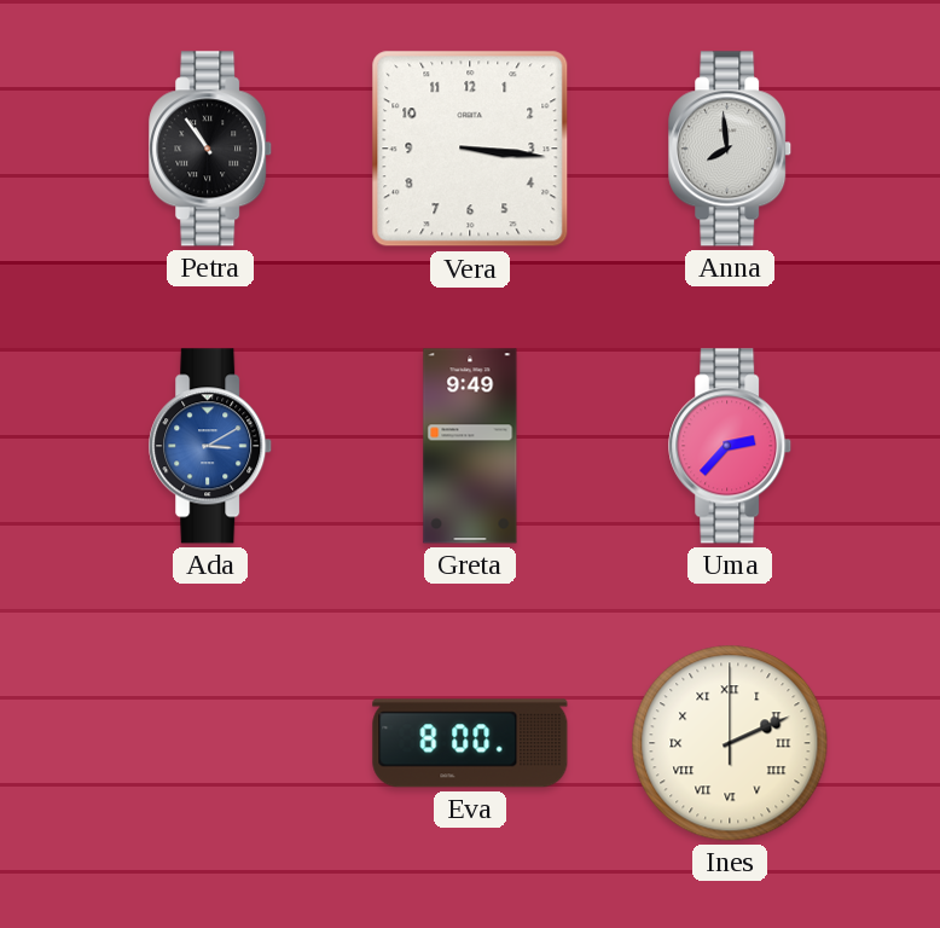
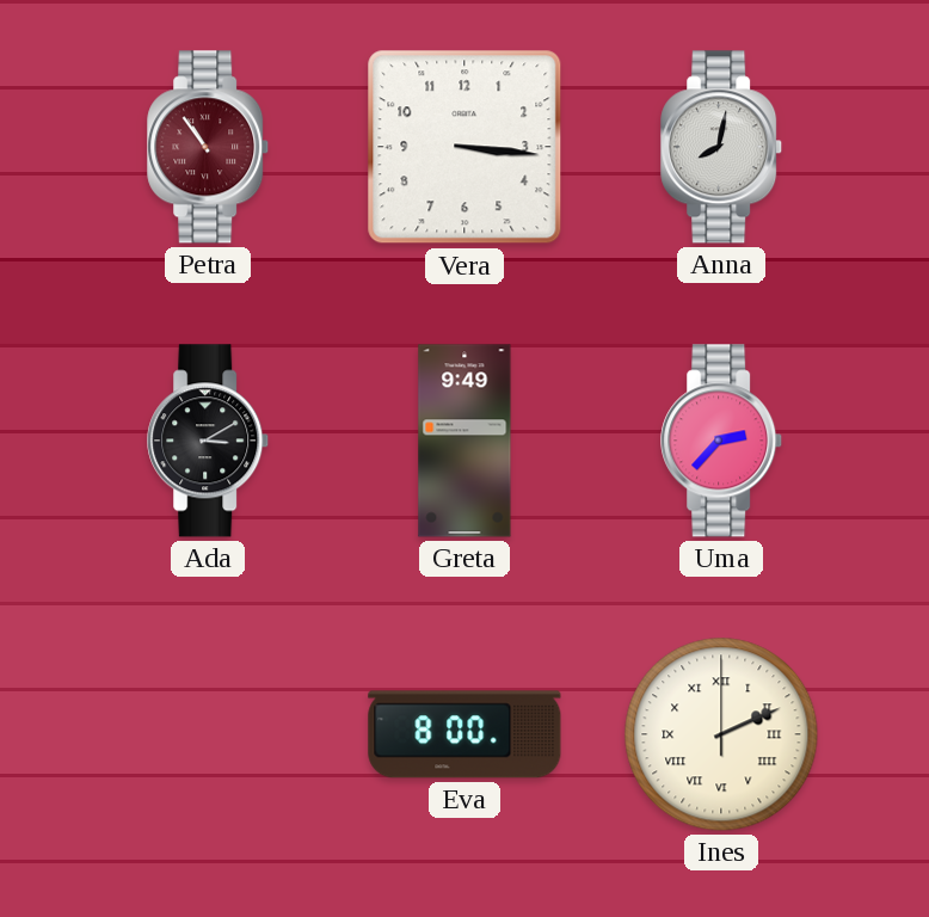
Petra dial: black -> burgundy (209, 147)
Anna: 7:59 -> 8:02 (722, 147)
Ada dial: blue -> black (209, 441)
